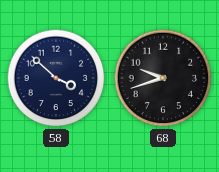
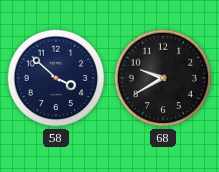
68: 9:42 -> 9:40 (163, 78)
